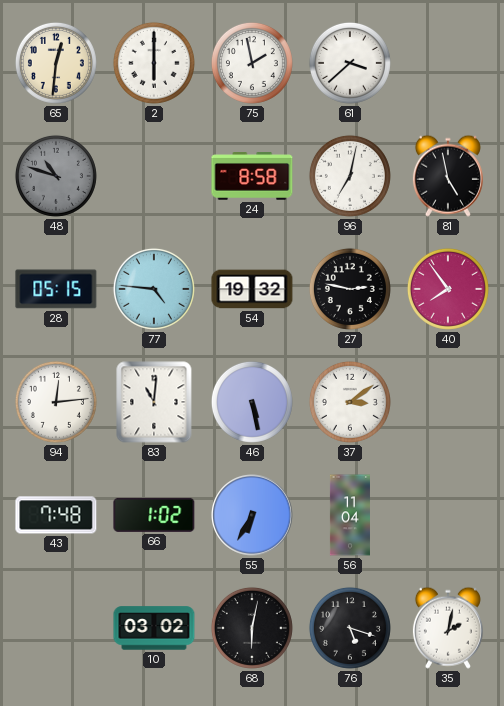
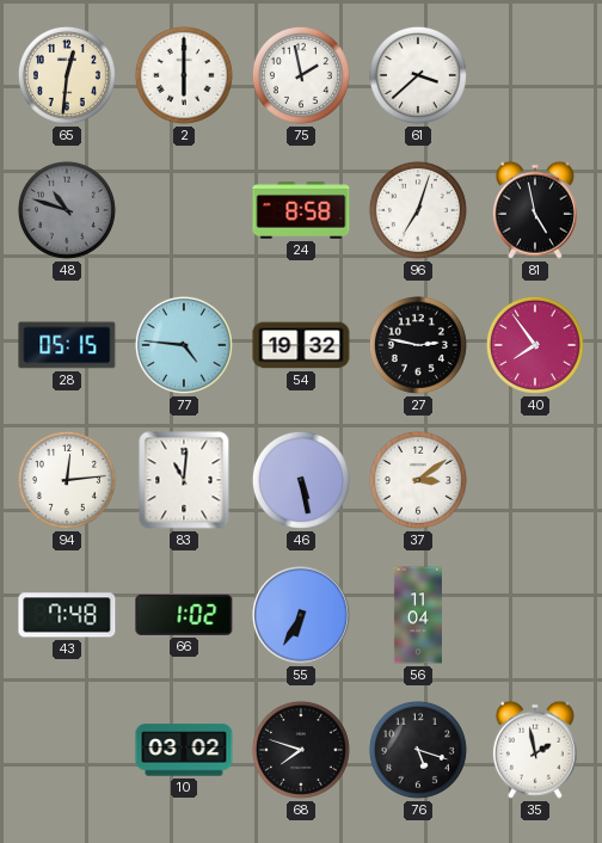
96: 7:02 -> 7:03 (418, 210)
68: 6:02 -> 7:48 (301, 750)
35: 2:02 -> 1:58 (535, 750)
